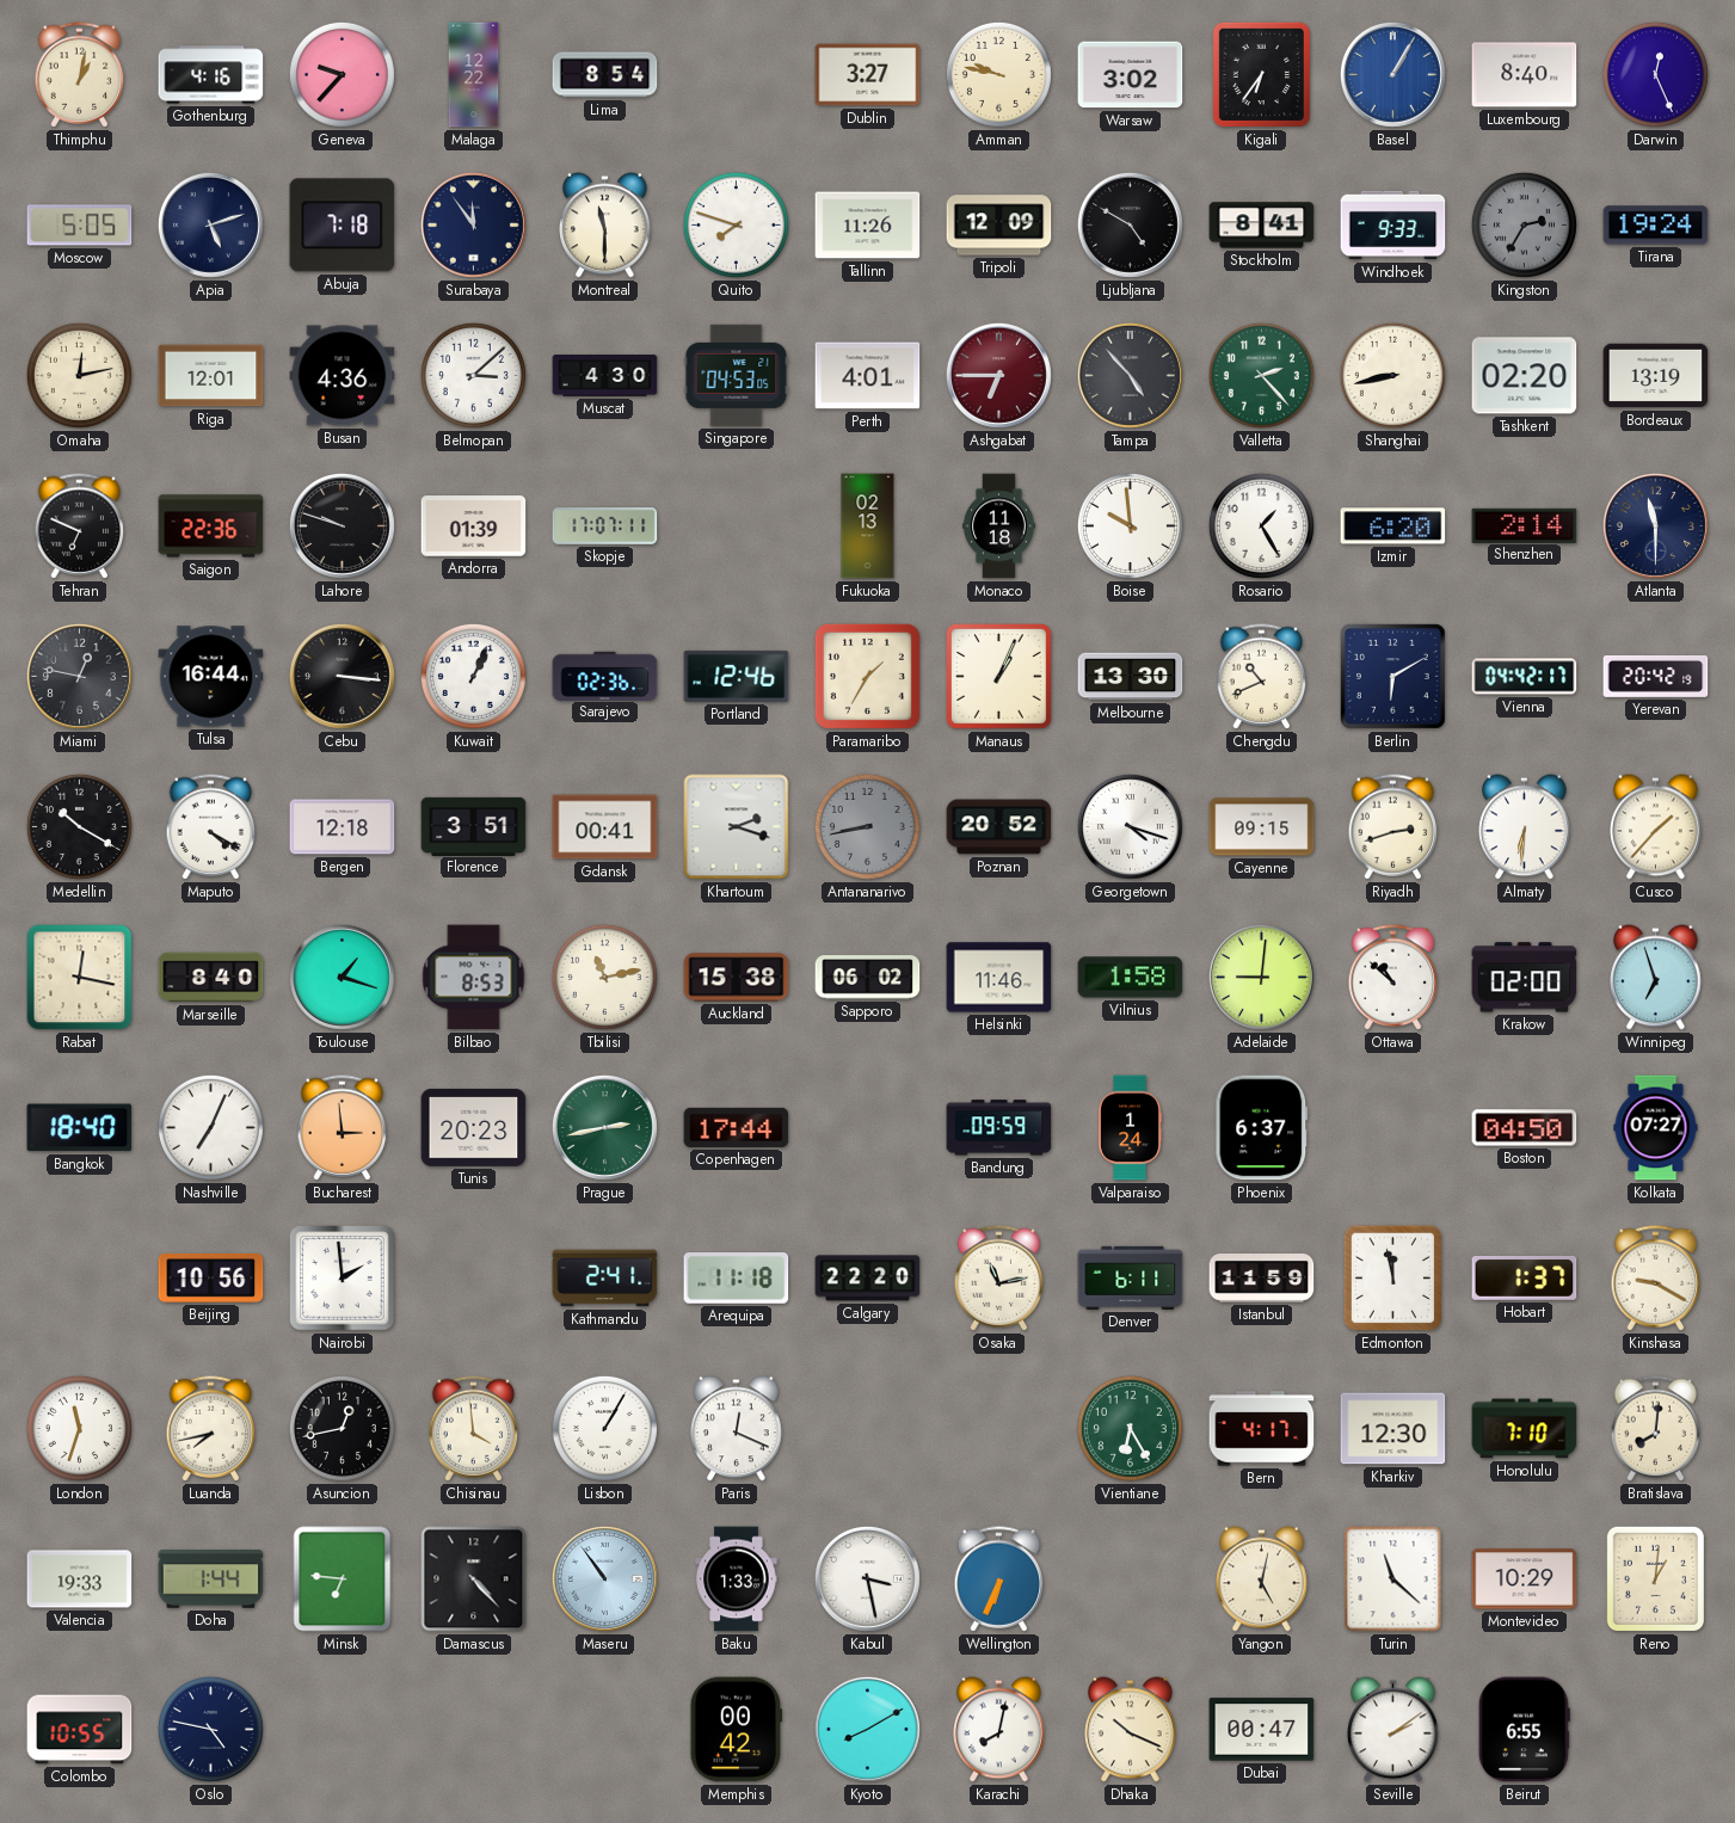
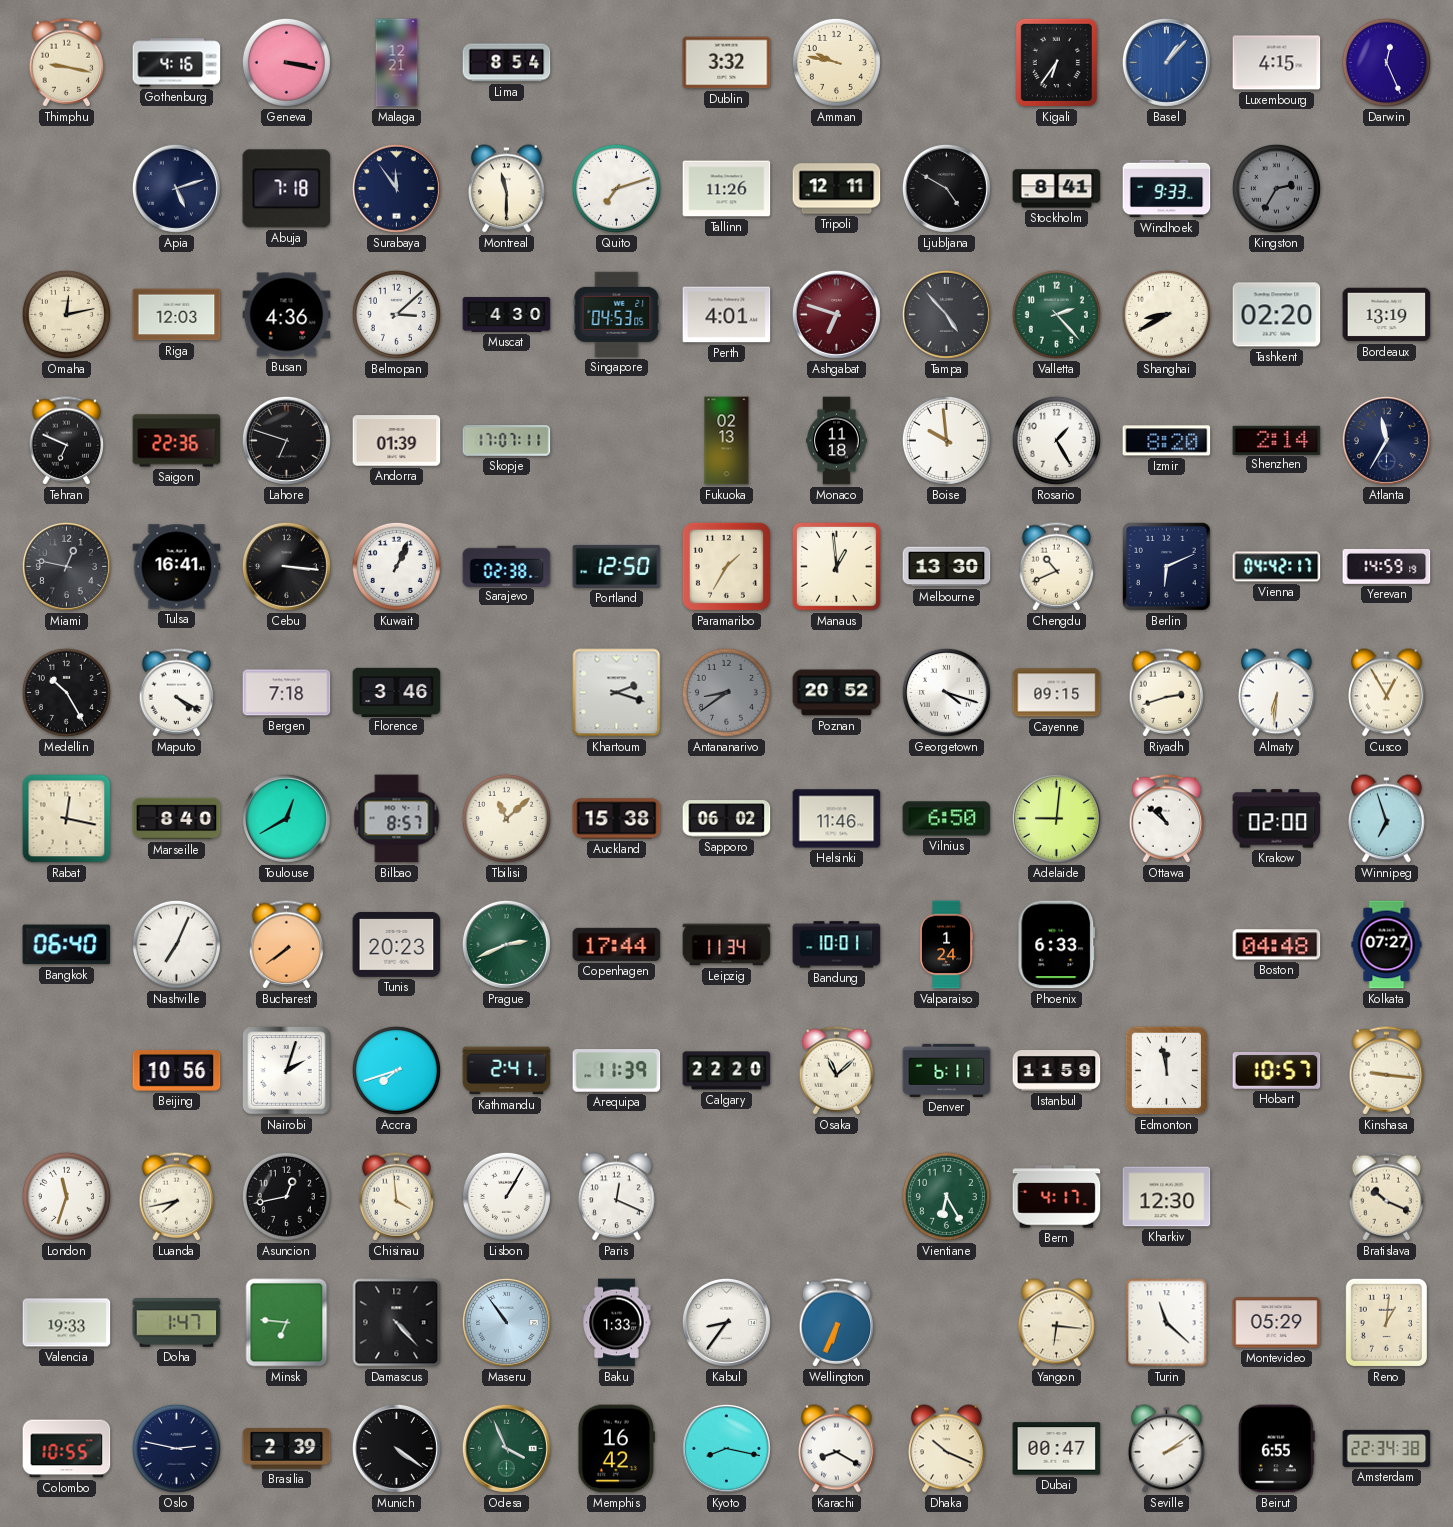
Thimphu: 1:02 -> 9:17 (67, 63)
Geneva: 9:37 -> 3:17 (286, 62)
Malaga: 12:22 -> 12:21 (397, 63)
Dublin: 3:27 -> 3:32 (727, 63)
Warsaw: 3:02 -> none (1131, 75)
Basel: 1:05 -> 1:07 (1166, 62)
Luxembourg: 8:40 -> 4:15 (1277, 63)
Moscow: 5:05 -> none (80, 226)
Quito: 7:48 -> 7:12 (616, 188)
Tripoli: 12:09 -> 12:11 (837, 189)
Tirana: 19:24 -> none (1656, 226)
Riga: 12:01 -> 12:03 (177, 315)
Ashgabat: 6:45 -> 6:48 (836, 314)
Shanghai: 8:43 -> 8:40 (1166, 314)
Lahore: 9:48 -> 6:48 (286, 440)
Izmir: 6:20 -> 8:20 (1167, 441)
Atlanta: 11:30 -> 11:35 (1386, 440)
Tulsa: 16:44 -> 16:41 (177, 567)
Sarajevo: 02:36 -> 02:38 (507, 566)
Portland: 12:46 -> 12:50 (617, 566)
Manaus: 1:04 -> 12:59 (837, 567)
Berlin: 6:10 -> 6:11 (1167, 567)
Yerevan: 20:42 -> 14:59 (1387, 566)
Medellin: 10:20 -> 10:25 (66, 692)
Bergen: 12:18 -> 7:18 (287, 693)
Florence: 3:51 -> 3:46 (397, 692)
Gdansk: 00:41 -> none (605, 827)
Antananarivo: 8:43 -> 8:39 (726, 692)
Cusco: 1:37 -> 12:55 (1387, 693)
Toulouse: 1:18 -> 12:40 (286, 818)
Bilbao: 8:53 -> 8:57 (397, 819)
Tbilisi: 11:13 -> 11:08 (506, 818)
Vilnius: 1:58 -> 6:50 (947, 819)
Bangkok: 18:40 -> 06:40 (67, 945)
Bucharest: 2:59 -> 7:39 (287, 945)
Prague: 2:43 -> 2:41 (506, 944)
Leipzig: none -> 11:34 (727, 945)
Bandung: 09:59 -> 10:01 (837, 945)
Phoenix: 6:37 -> 6:33 (1057, 945)
Boston: 04:50 -> 04:48 (1277, 945)
Nairobi: 1:59 -> 2:03 (287, 1071)
Accra: none -> 7:42 (396, 1070)
Arequipa: 11:18 -> 11:39 (617, 1071)
Osaka: 11:13 -> 11:08 (837, 1071)
Hobart: 1:37 -> 10:57 (1277, 1070)
Kinshasa: 9:20 -> 9:16 (1387, 1071)
Honolulu: 7:10 -> none (1525, 1429)
Bratislava: 8:01 -> 10:19 (1387, 1197)
Doha: 1:44 -> 1:47 (177, 1323)
Kabul: 3:28 -> 8:36 (726, 1322)
Yangon: 5:02 -> 6:16 (1057, 1323)
Montevideo: 10:29 -> 05:29 (1277, 1323)
Oslo: 4:47 -> 2:47 (176, 1448)
Brasilia: none -> 2:39 (287, 1449)
Munich: none -> 4:21 (396, 1448)
Odesa: none -> 3:56 (506, 1448)
Memphis: 00:42 -> 16:42 (616, 1449)
Kyoto: 8:10 -> 8:17 (726, 1448)
Karachi: 8:02 -> 8:20 (837, 1449)
Amsterdam: none -> 22:34 (1387, 1448)
